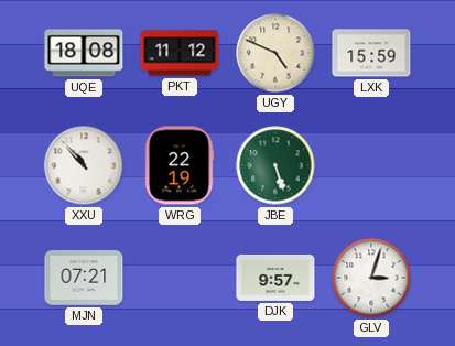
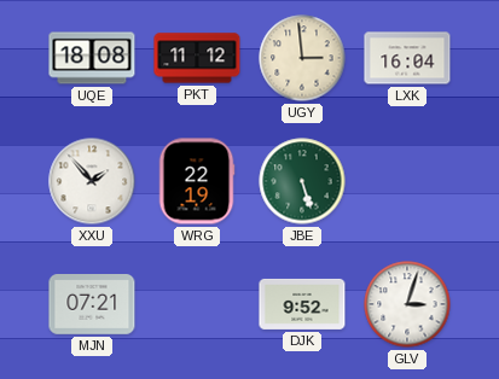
UGY: 4:49 -> 2:59 (302, 58)
LXK: 15:59 -> 16:04 (407, 58)
XXU: 10:53 -> 1:53 (92, 181)
DJK: 9:57 -> 9:52 (302, 304)
